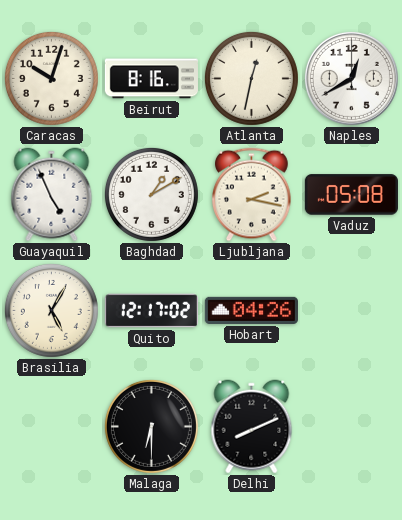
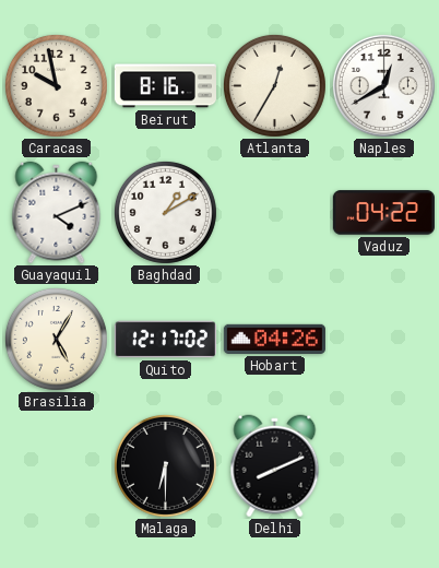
Caracas: 10:03 -> 9:58 (56, 85)
Atlanta: 12:32 -> 12:35 (274, 85)
Guayaquil: 4:56 -> 4:11 (57, 213)
Ljubljana: 2:17 -> none (252, 195)
Vaduz: 05:08 -> 04:22 (383, 213)
